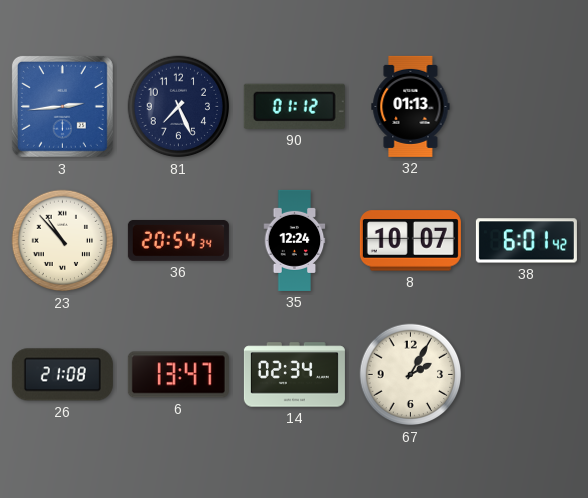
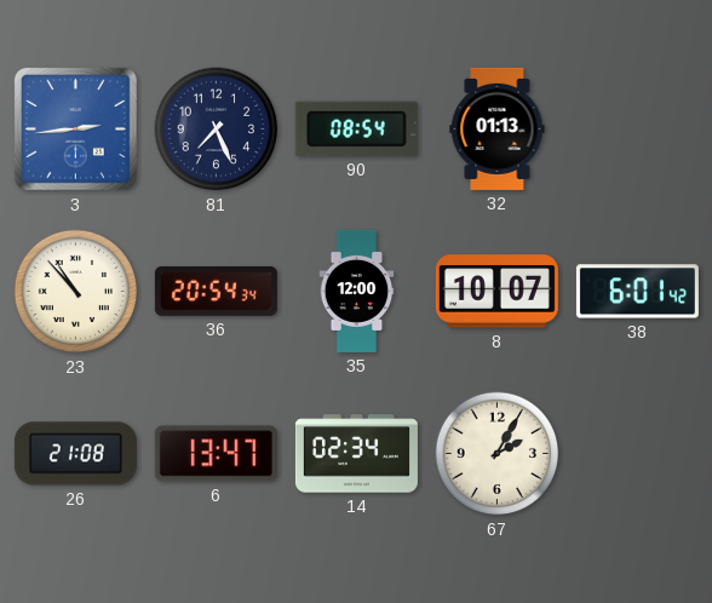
90: 01:12 -> 08:54 (356, 128)
35: 12:24 -> 12:00 (357, 291)
